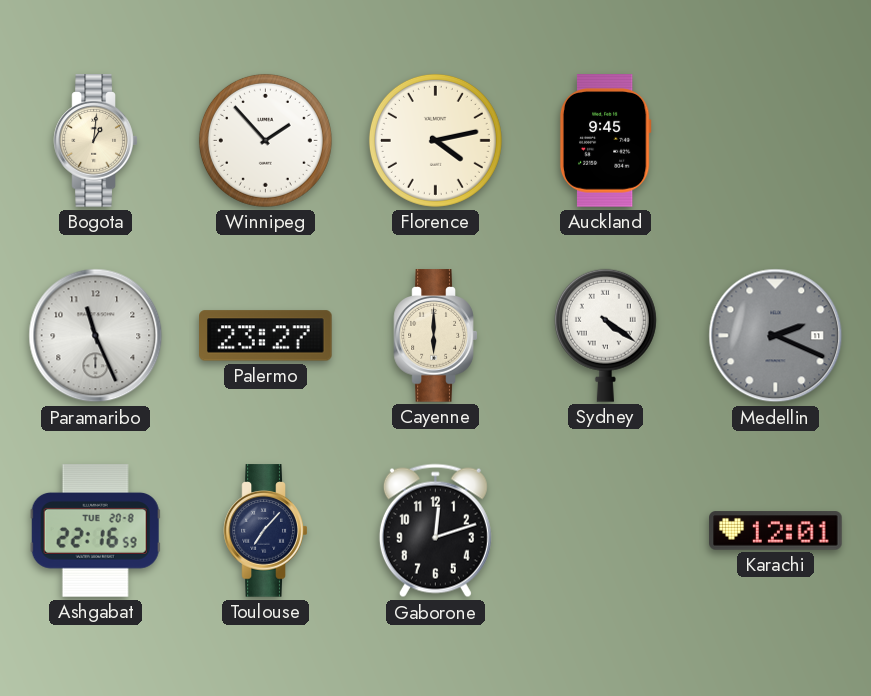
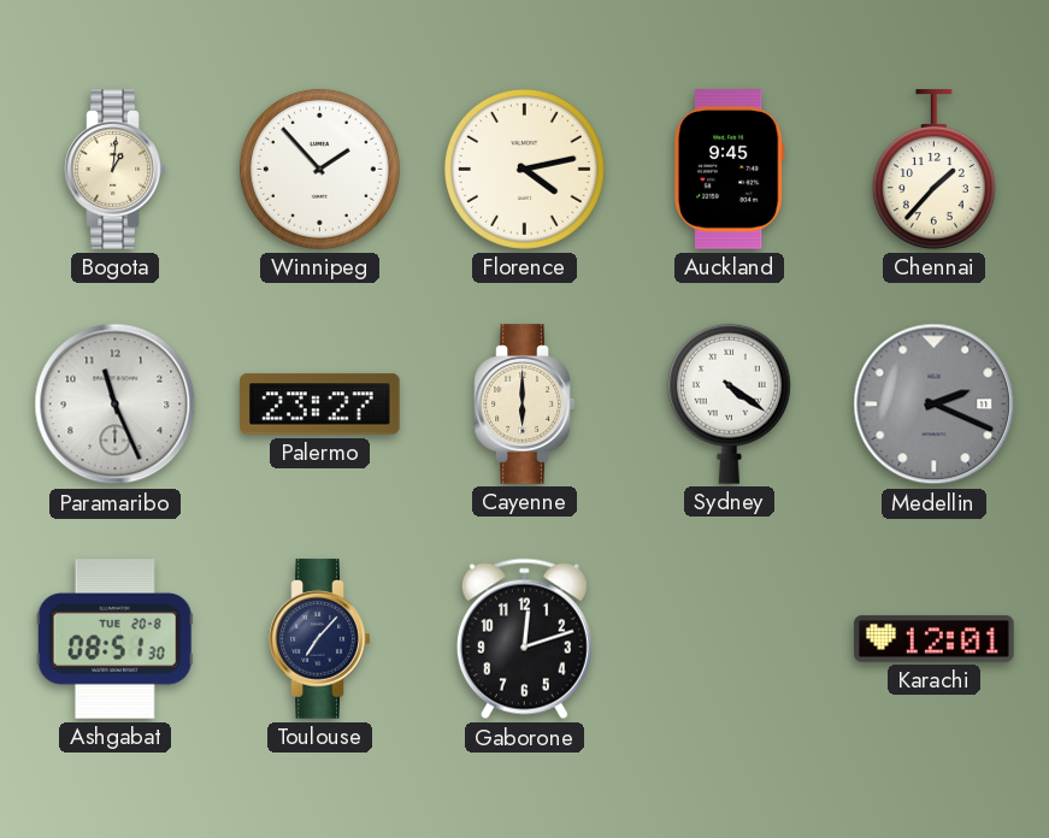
Chennai: none -> 1:37 (933, 170)
Ashgabat: 22:16 -> 08:51 (114, 639)
